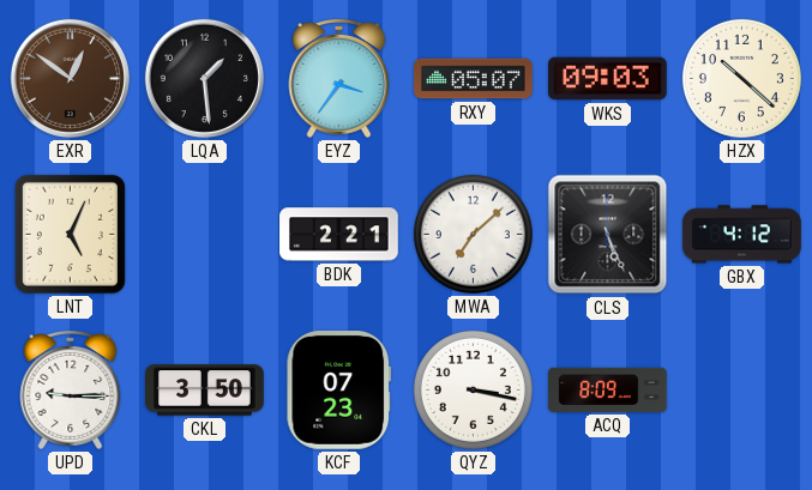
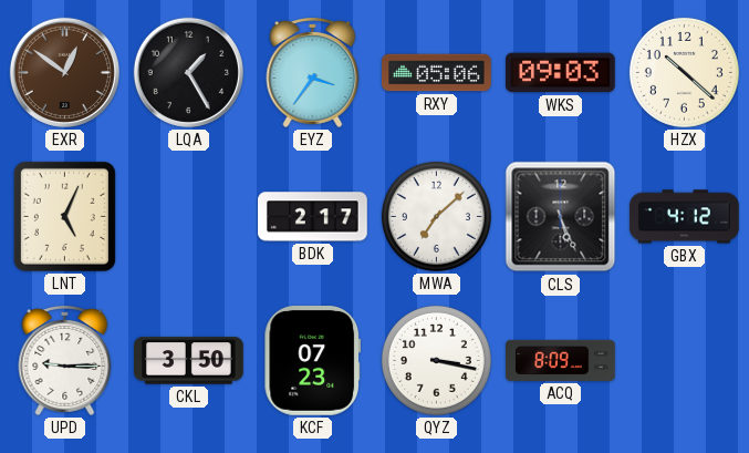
LQA: 1:29 -> 1:25 (188, 72)
RXY: 05:07 -> 05:06 (437, 73)
BDK: 2:21 -> 2:17 (313, 217)
